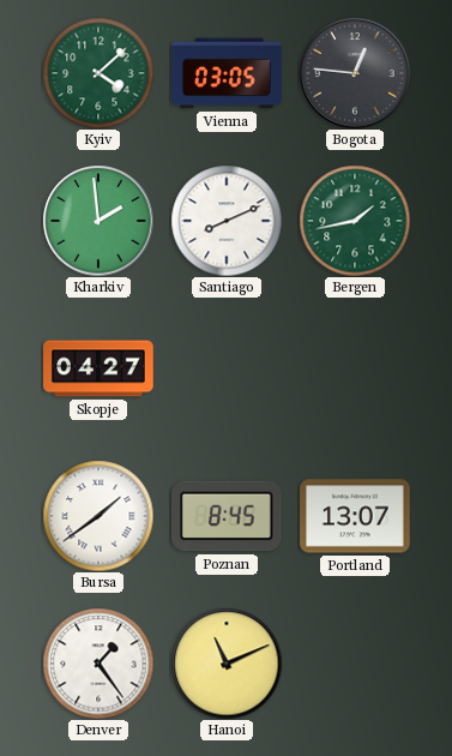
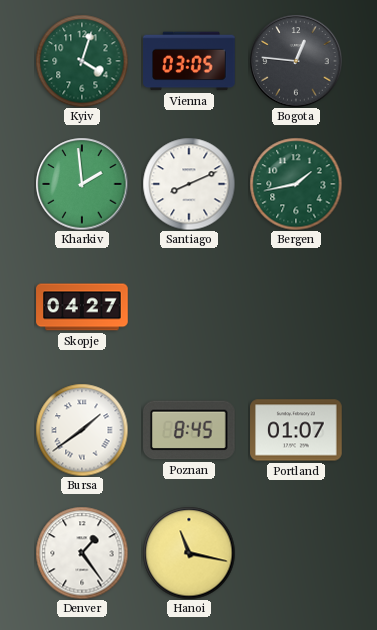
Kyiv: 4:08 -> 4:03 (82, 61)
Portland: 13:07 -> 01:07 (296, 430)
Hanoi: 11:11 -> 11:17 (189, 553)
